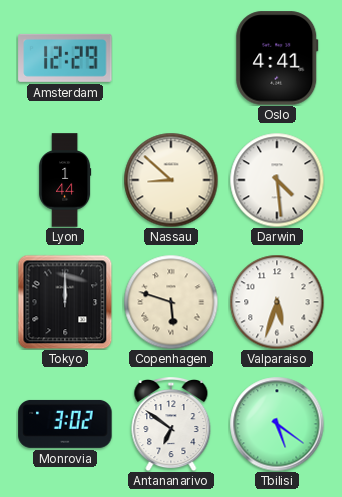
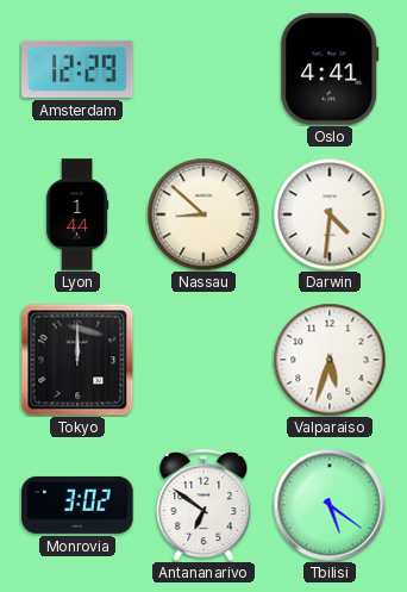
Darwin: 4:29 -> 4:31 (330, 214)
Copenhagen: 5:48 -> none (171, 302)
